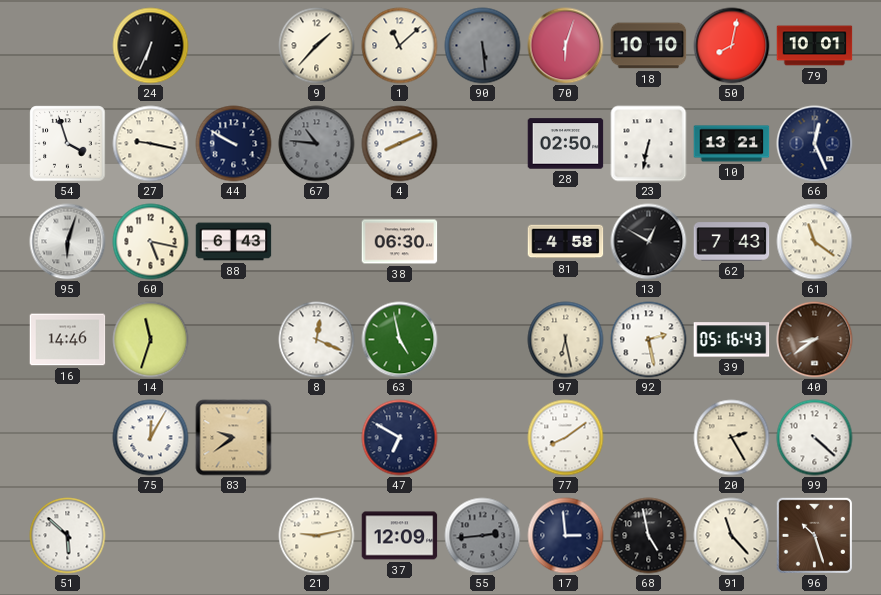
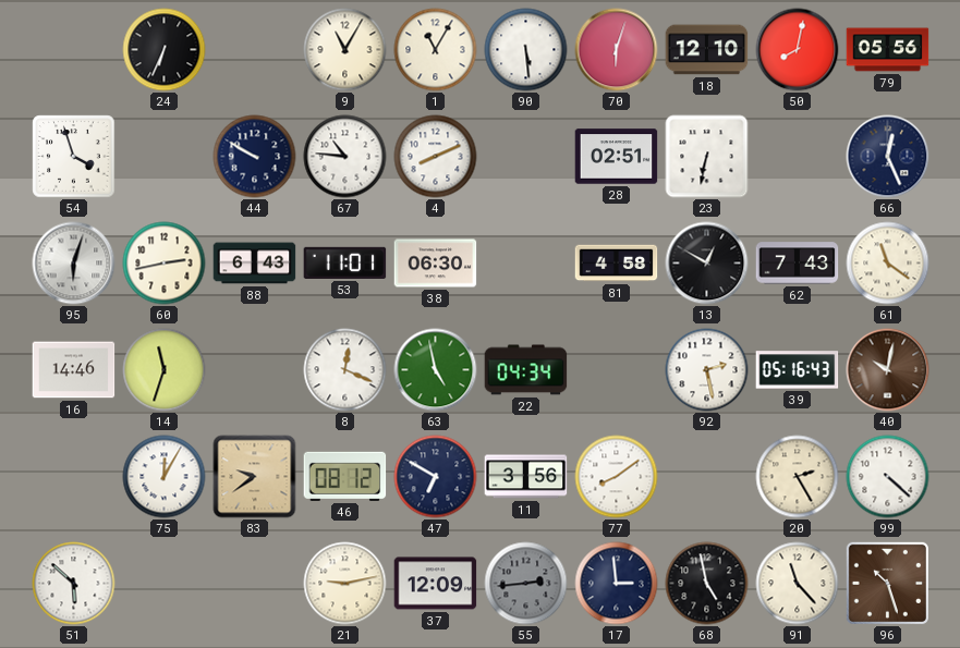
9: 1:37 -> 11:05 (345, 50)
1: 11:08 -> 11:05 (436, 50)
90 dial: grey -> white (526, 50)
18: 10:10 -> 12:10 (707, 50)
79: 10:01 -> 05:56 (888, 50)
27: 9:17 -> none (151, 144)
67 dial: grey -> white (345, 157)
28: 02:50 -> 02:51 (617, 157)
10: 13:21 -> none (732, 144)
60: 5:17 -> 2:43 (165, 264)
53: none -> 11:01 (345, 262)
22: none -> 04:34 (526, 370)
97: 6:28 -> none (566, 340)
40: 8:39 -> 10:02 (888, 370)
46: none -> 08:12 (345, 476)
11: none -> 3:56 (526, 477)
